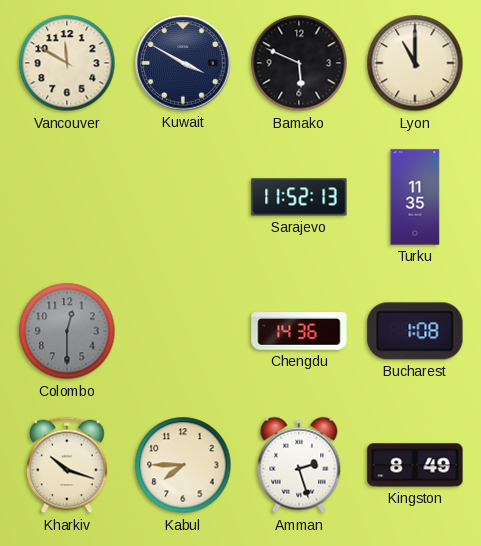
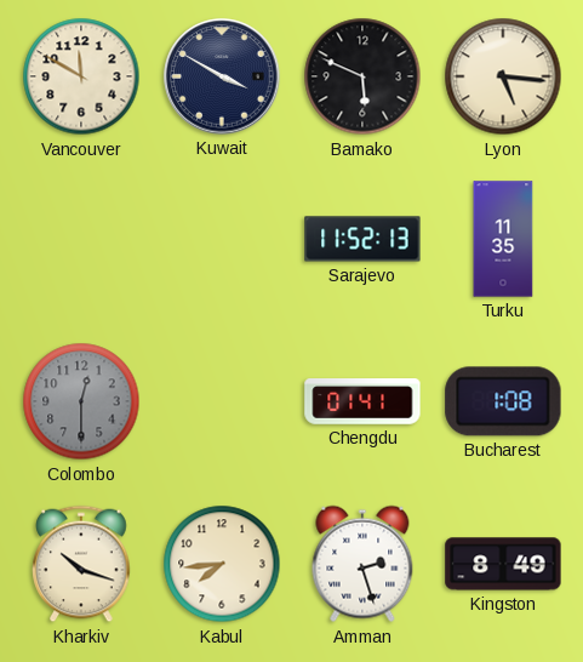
Lyon: 11:00 -> 5:16 (503, 76)
Chengdu: 14:36 -> 01:41 (362, 401)
Kabul: 7:45 -> 7:44 (222, 564)
